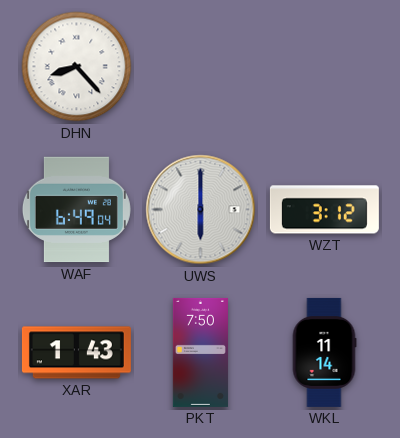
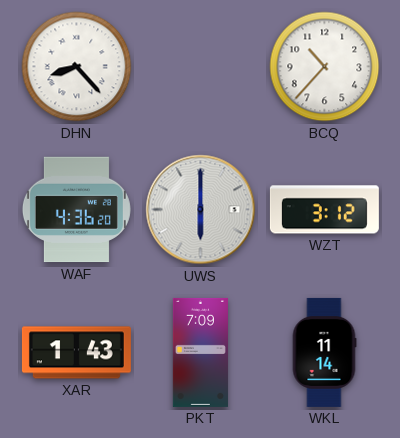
BCQ: none -> 10:37 (325, 67)
WAF: 6:49 -> 4:36 (76, 210)
PKT: 7:50 -> 7:09 (200, 352)
